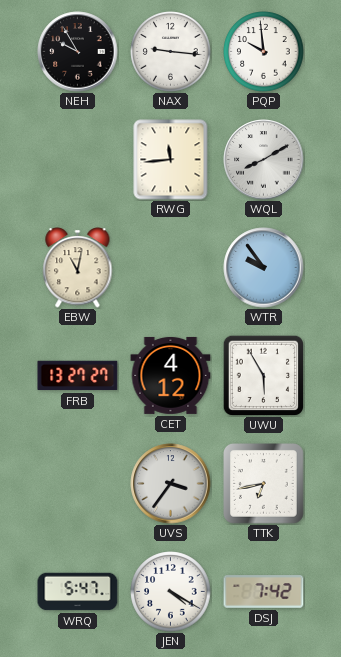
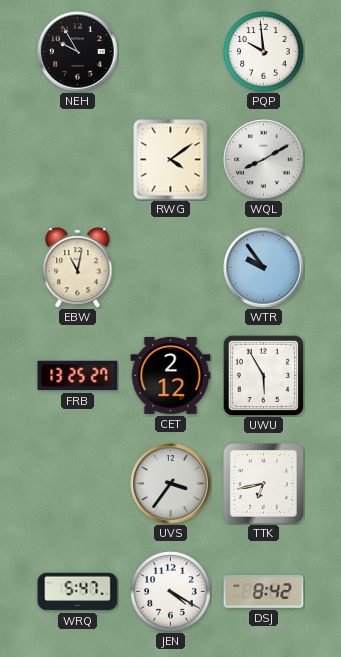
NAX: 9:16 -> none (171, 52)
RWG: 11:44 -> 4:09 (171, 160)
FRB: 13:27 -> 13:25 (78, 376)
CET: 4:12 -> 2:12 (171, 375)
DSJ: 7:42 -> 8:42 (264, 592)
